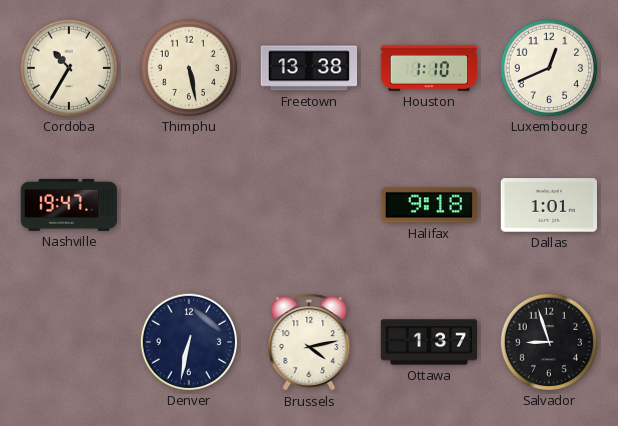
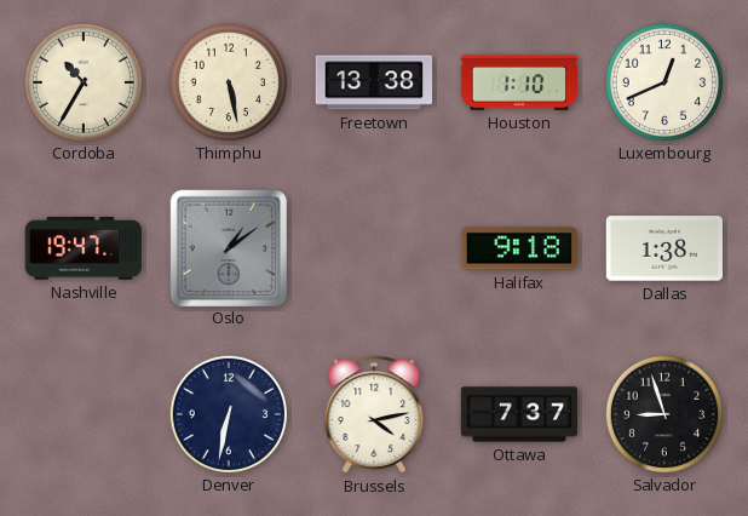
Oslo: none -> 1:09 (228, 247)
Dallas: 1:01 -> 1:38 (663, 248)
Ottawa: 1:37 -> 7:37 (519, 414)
